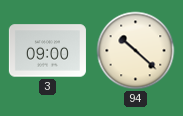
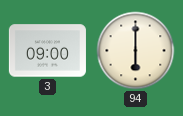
94: 10:22 -> 6:00 (136, 51)
